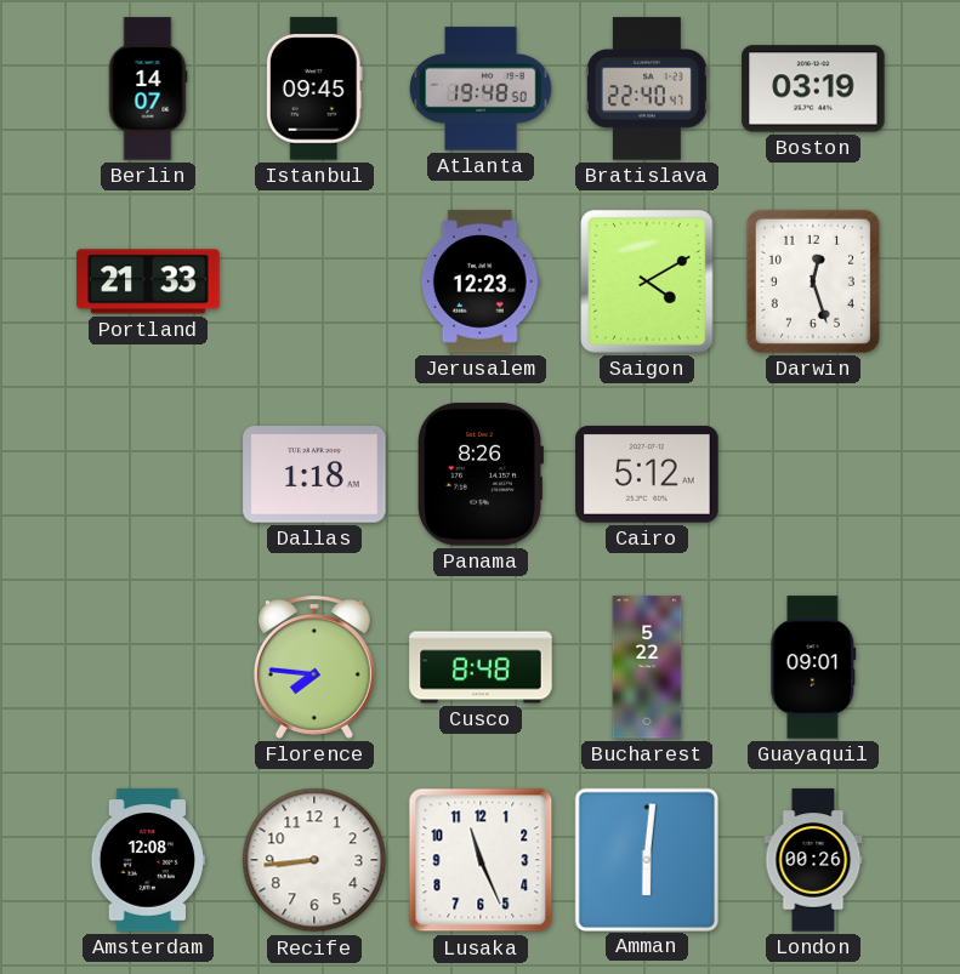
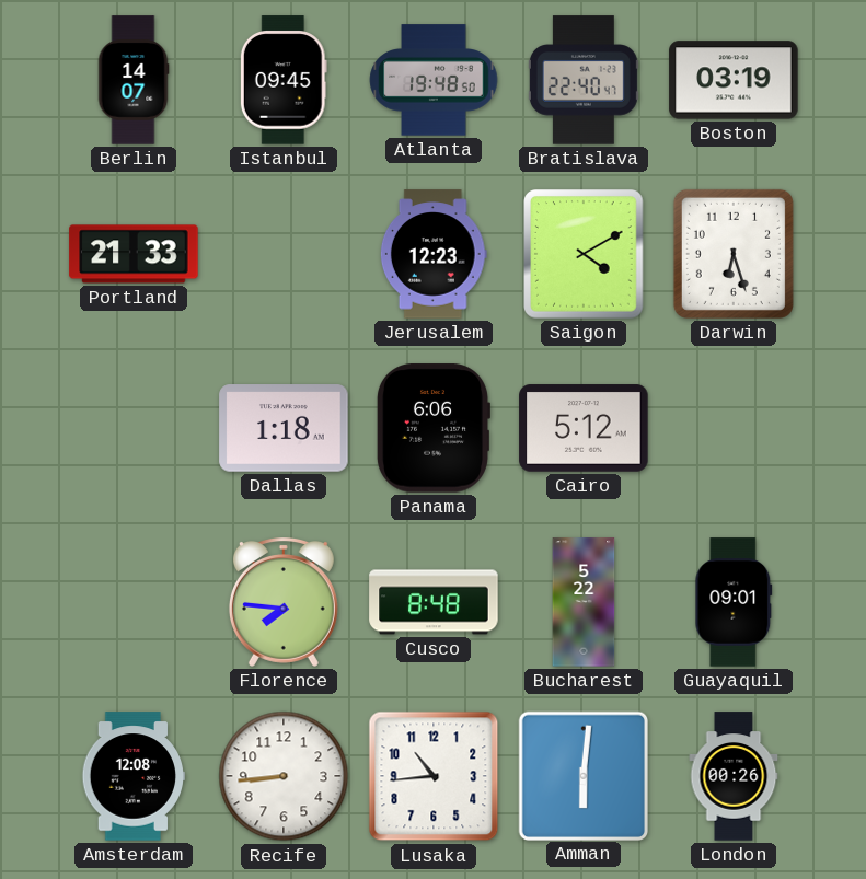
Darwin: 12:27 -> 6:27 (734, 254)
Panama: 8:26 -> 6:06 (432, 428)
Lusaka: 11:26 -> 10:44 (434, 776)
